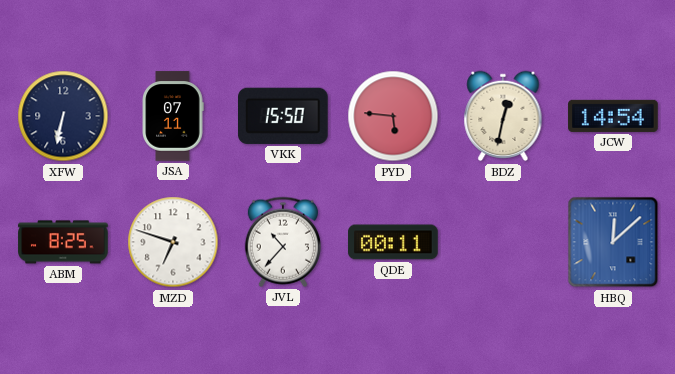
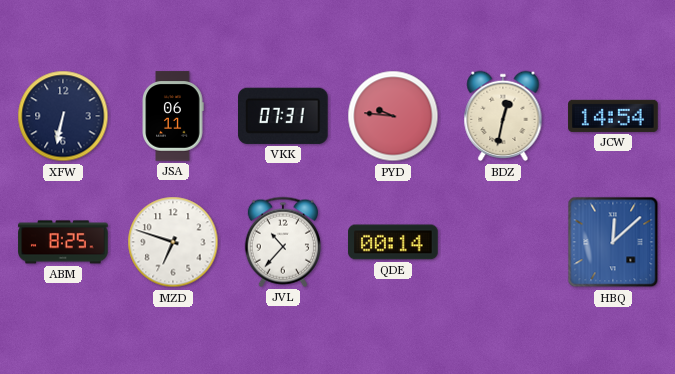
JSA: 07:11 -> 06:11 (173, 116)
VKK: 15:50 -> 07:31 (284, 116)
PYD: 5:46 -> 9:46 (393, 116)
QDE: 00:11 -> 00:14 (393, 242)
